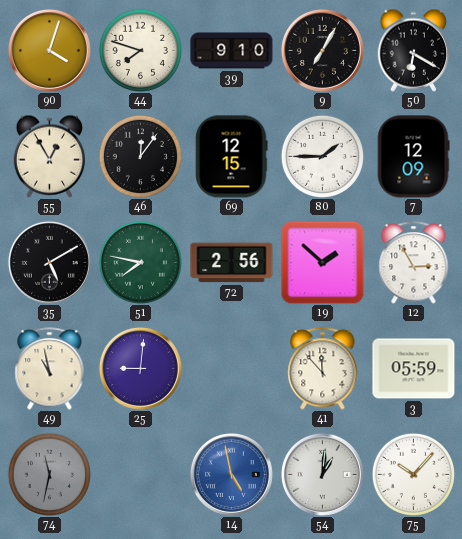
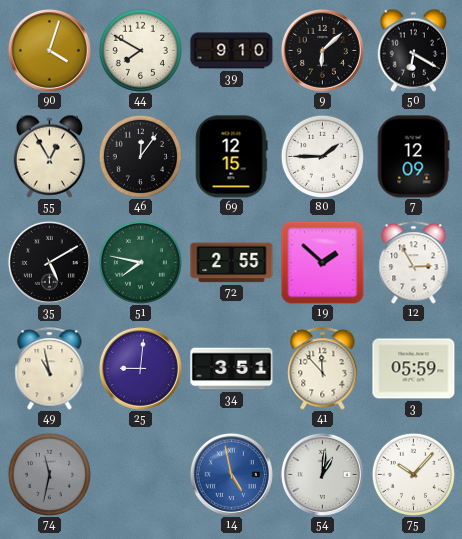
44: 7:48 -> 7:50 (140, 50)
9: 7:05 -> 6:08 (322, 50)
72: 2:56 -> 2:55 (232, 263)
34: none -> 3:51 (232, 369)
